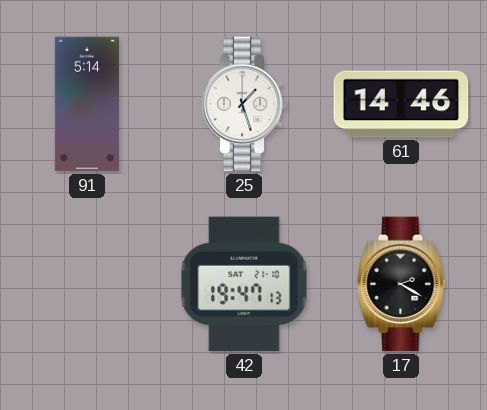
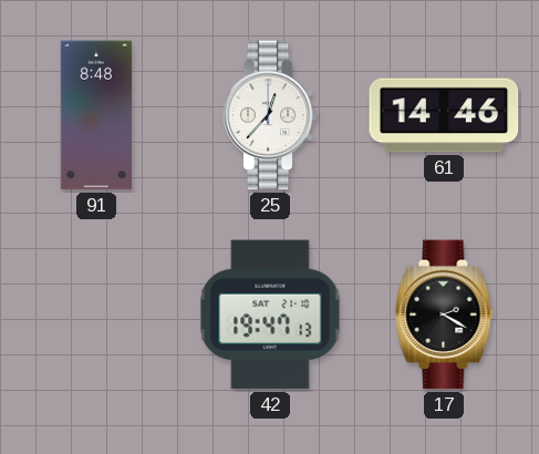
91: 5:14 -> 8:48 (96, 115)
25: 1:27 -> 12:37 (270, 115)
